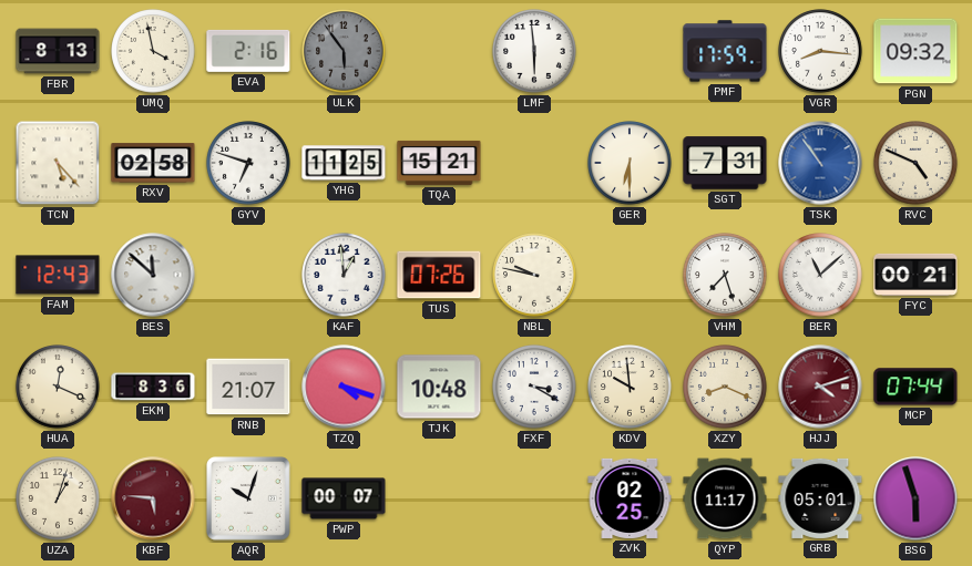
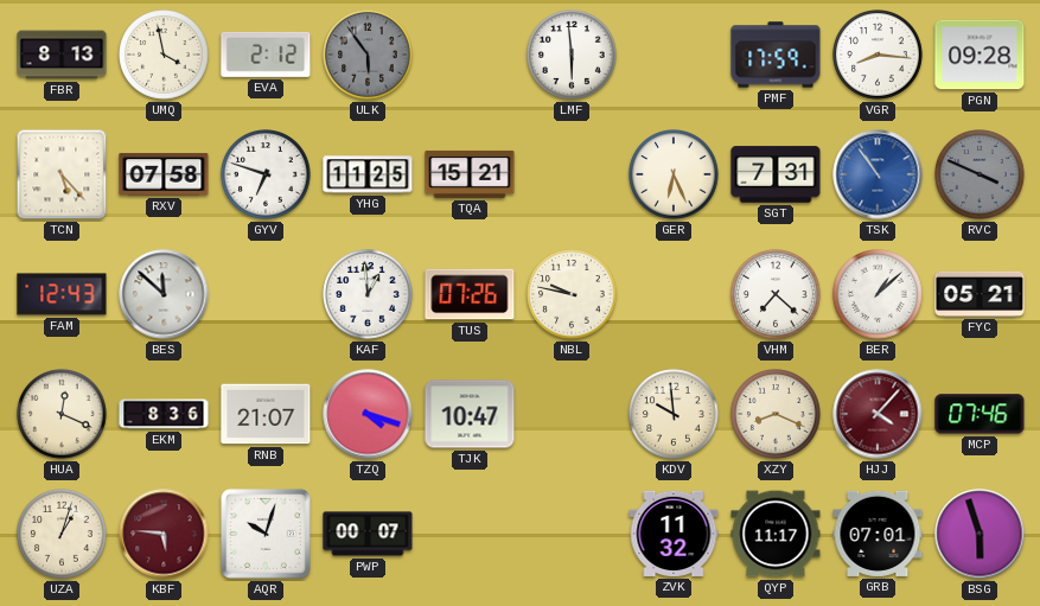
EVA: 2:16 -> 2:12 (266, 55)
PGN: 09:32 -> 09:28 (980, 55)
RXV: 02:58 -> 07:58 (164, 174)
GER: 6:30 -> 6:26 (674, 174)
RVC: 4:49 -> 3:49 (980, 174)
RVC dial: cream -> grey (980, 174)
VHM: 7:27 -> 7:22 (776, 294)
BER: 11:08 -> 1:08 (878, 294)
FYC: 00:21 -> 05:21 (980, 294)
TJK: 10:48 -> 10:47 (470, 414)
FXF: 3:20 -> none (534, 387)
HJJ: 4:12 -> 4:07 (878, 414)
MCP: 07:44 -> 07:46 (980, 414)
ZVK: 02:25 -> 11:32 (674, 534)
GRB: 05:01 -> 07:01 (878, 534)
